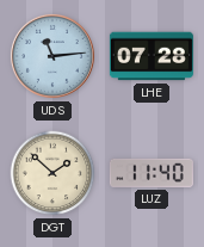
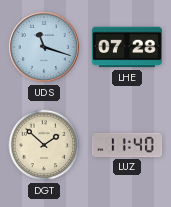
UDS: 11:14 -> 11:18 (44, 47)
